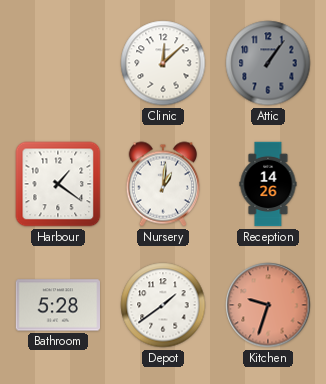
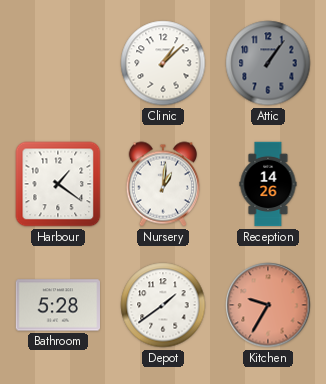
Clinic: 12:08 -> 1:08 (163, 63)
Kitchen: 9:33 -> 9:35 (268, 305)
